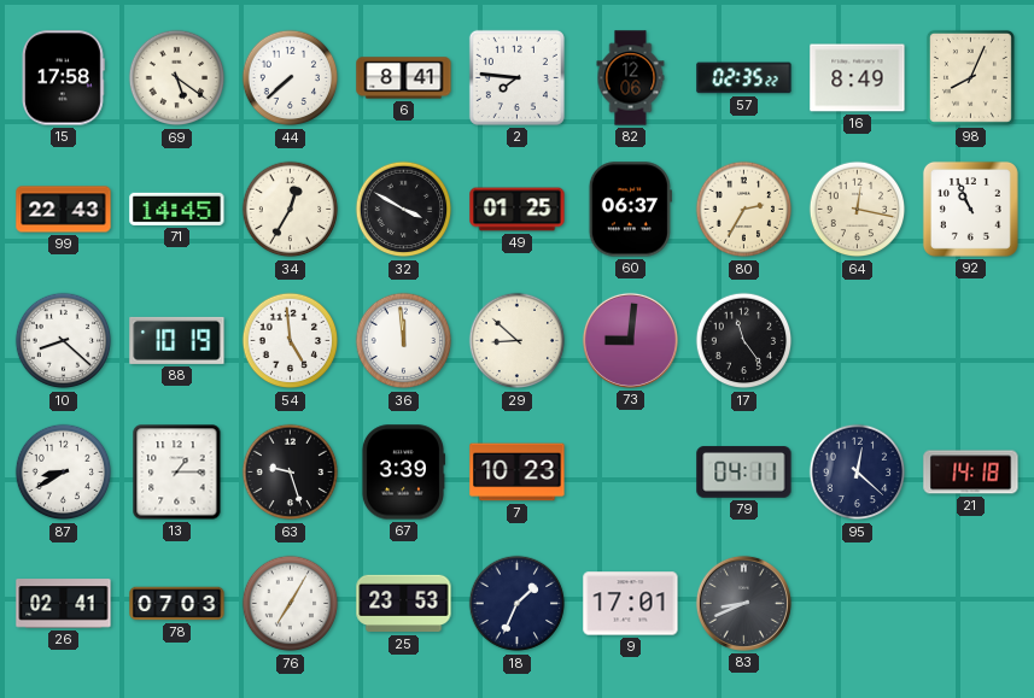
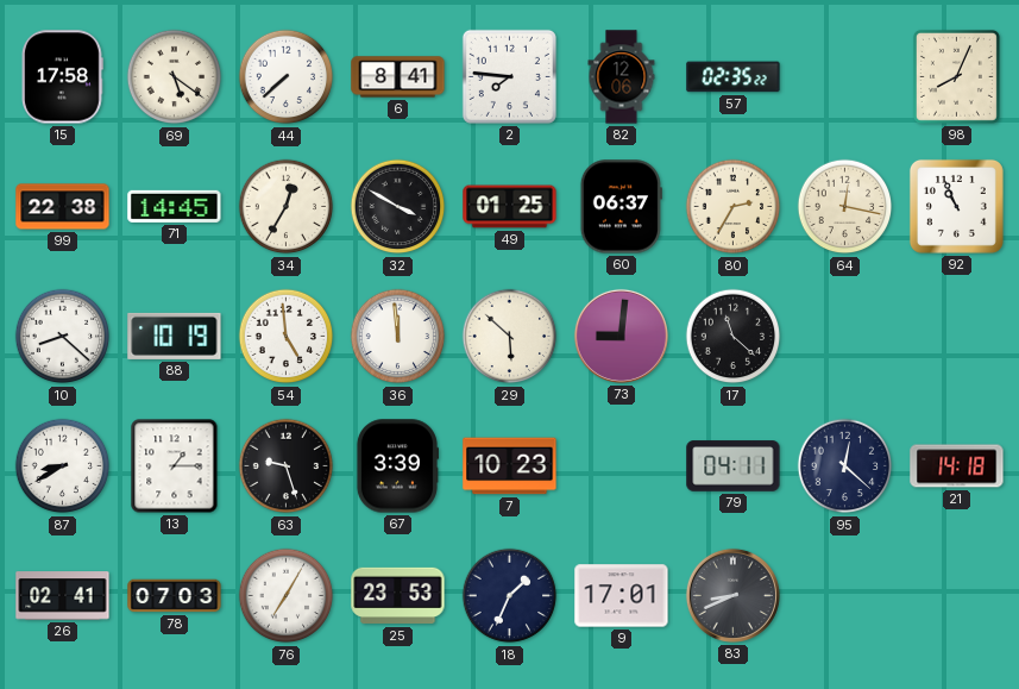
16: 8:49 -> none (858, 78)
99: 22:43 -> 22:38 (63, 207)
29: 8:52 -> 5:52 (510, 337)
17: 11:24 -> 11:22 (734, 337)
